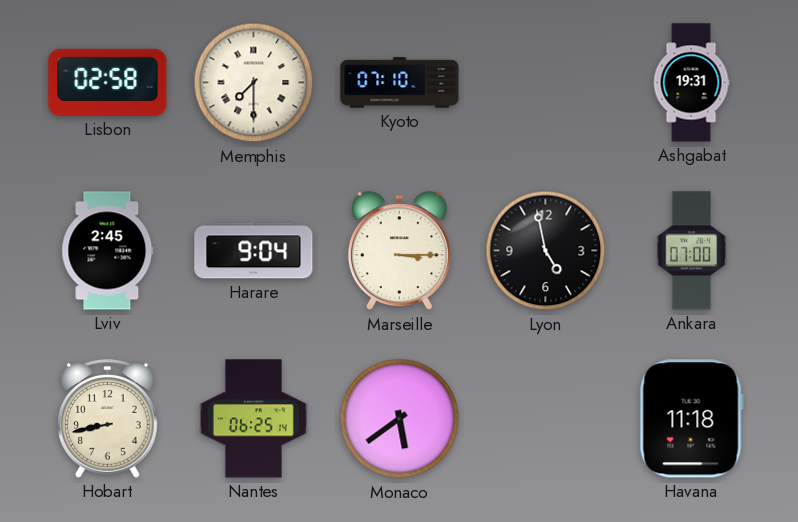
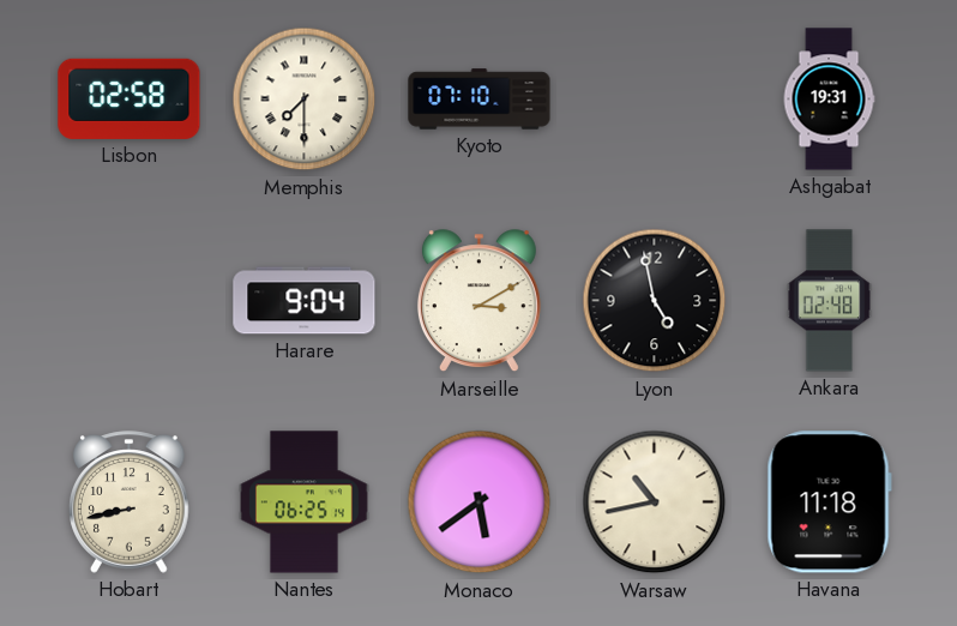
Lviv: 2:45 -> none (108, 251)
Marseille: 3:15 -> 3:10 (478, 301)
Ankara: 07:00 -> 02:48 (830, 301)
Warsaw: none -> 10:43 (655, 502)
